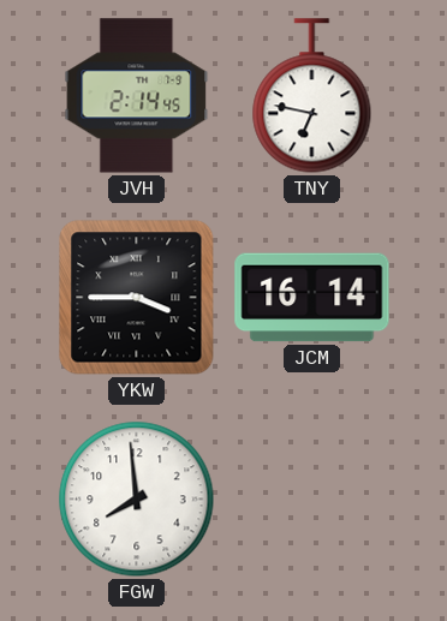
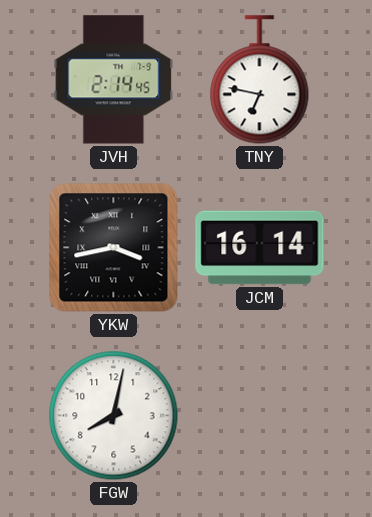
YKW: 3:45 -> 3:43 (114, 248)
FGW: 7:59 -> 8:02 (114, 416)
